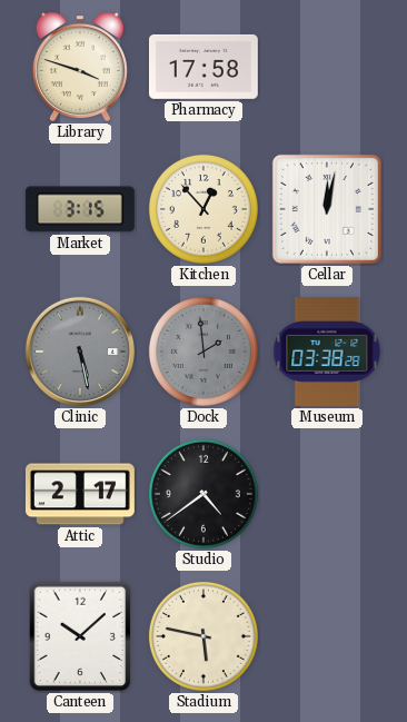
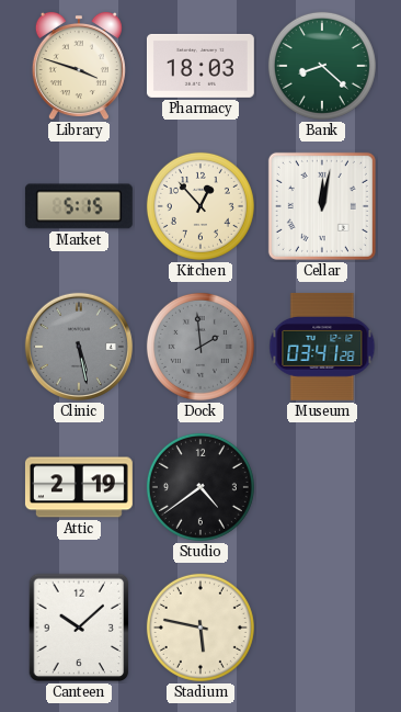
Pharmacy: 17:58 -> 18:03 (200, 66)
Bank: none -> 8:22 (322, 66)
Market: 3:15 -> 5:15 (79, 206)
Museum: 03:38 -> 03:41 (322, 347)
Attic: 2:17 -> 2:19 (79, 487)
